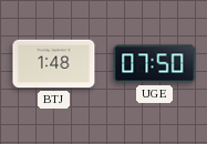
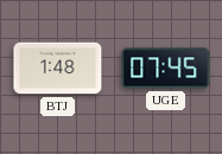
UGE: 07:50 -> 07:45 (166, 69)
